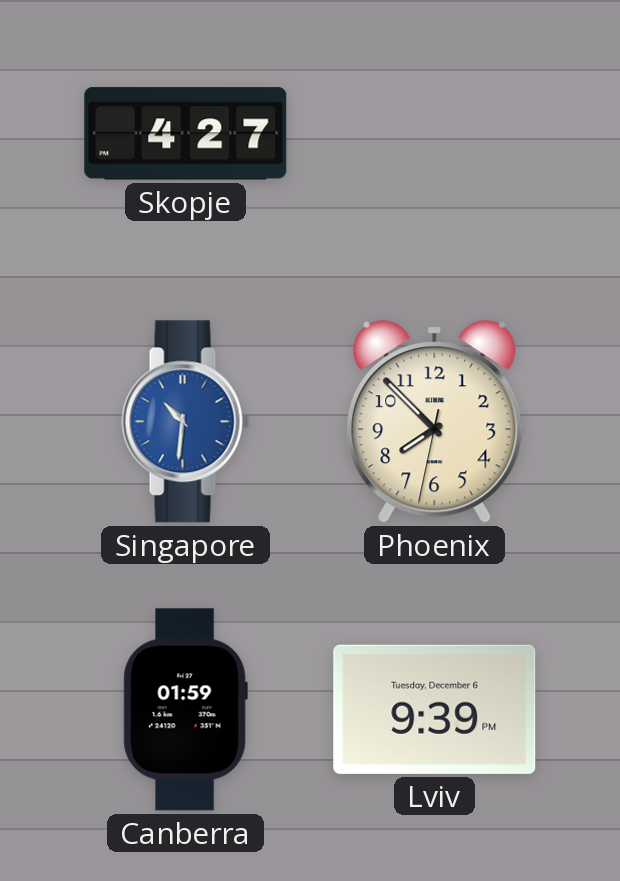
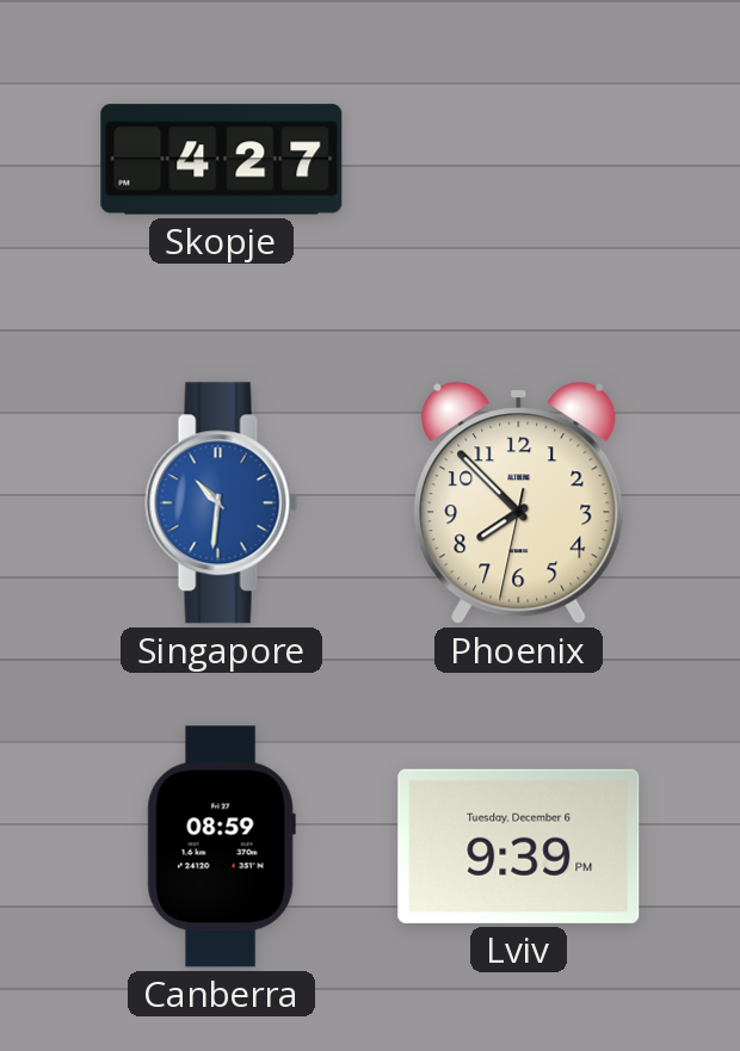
Canberra: 01:59 -> 08:59 (221, 847)
